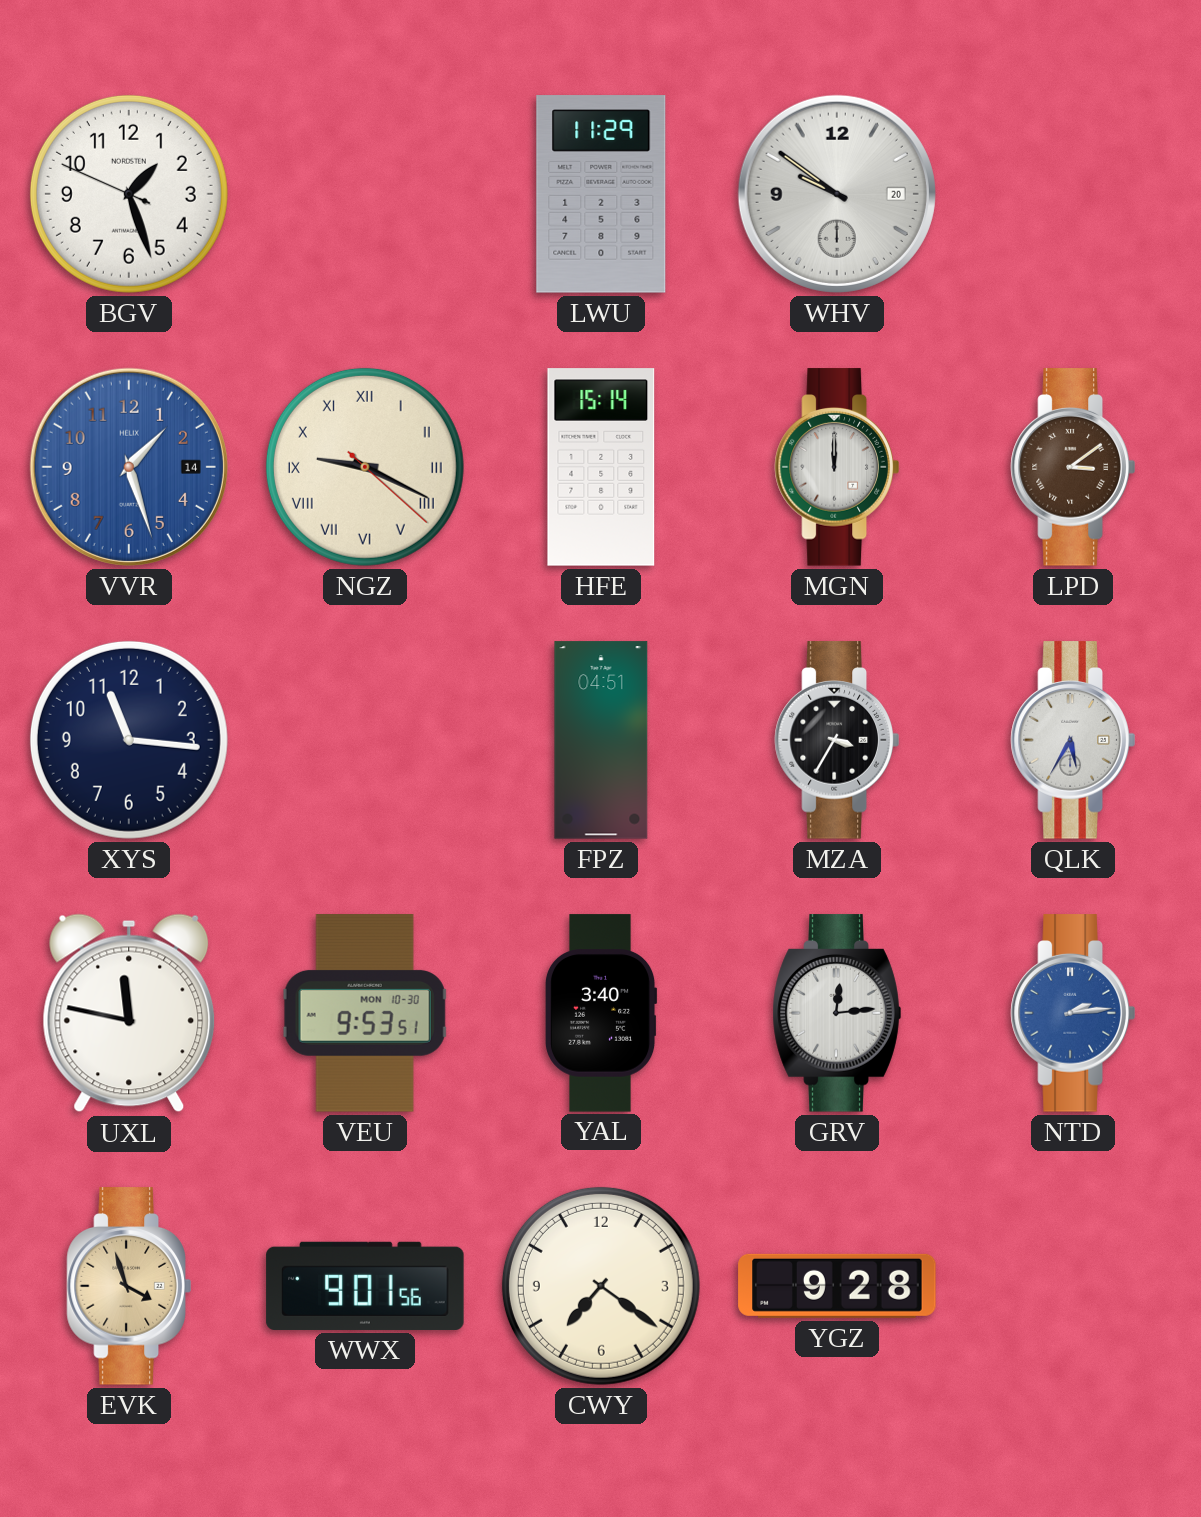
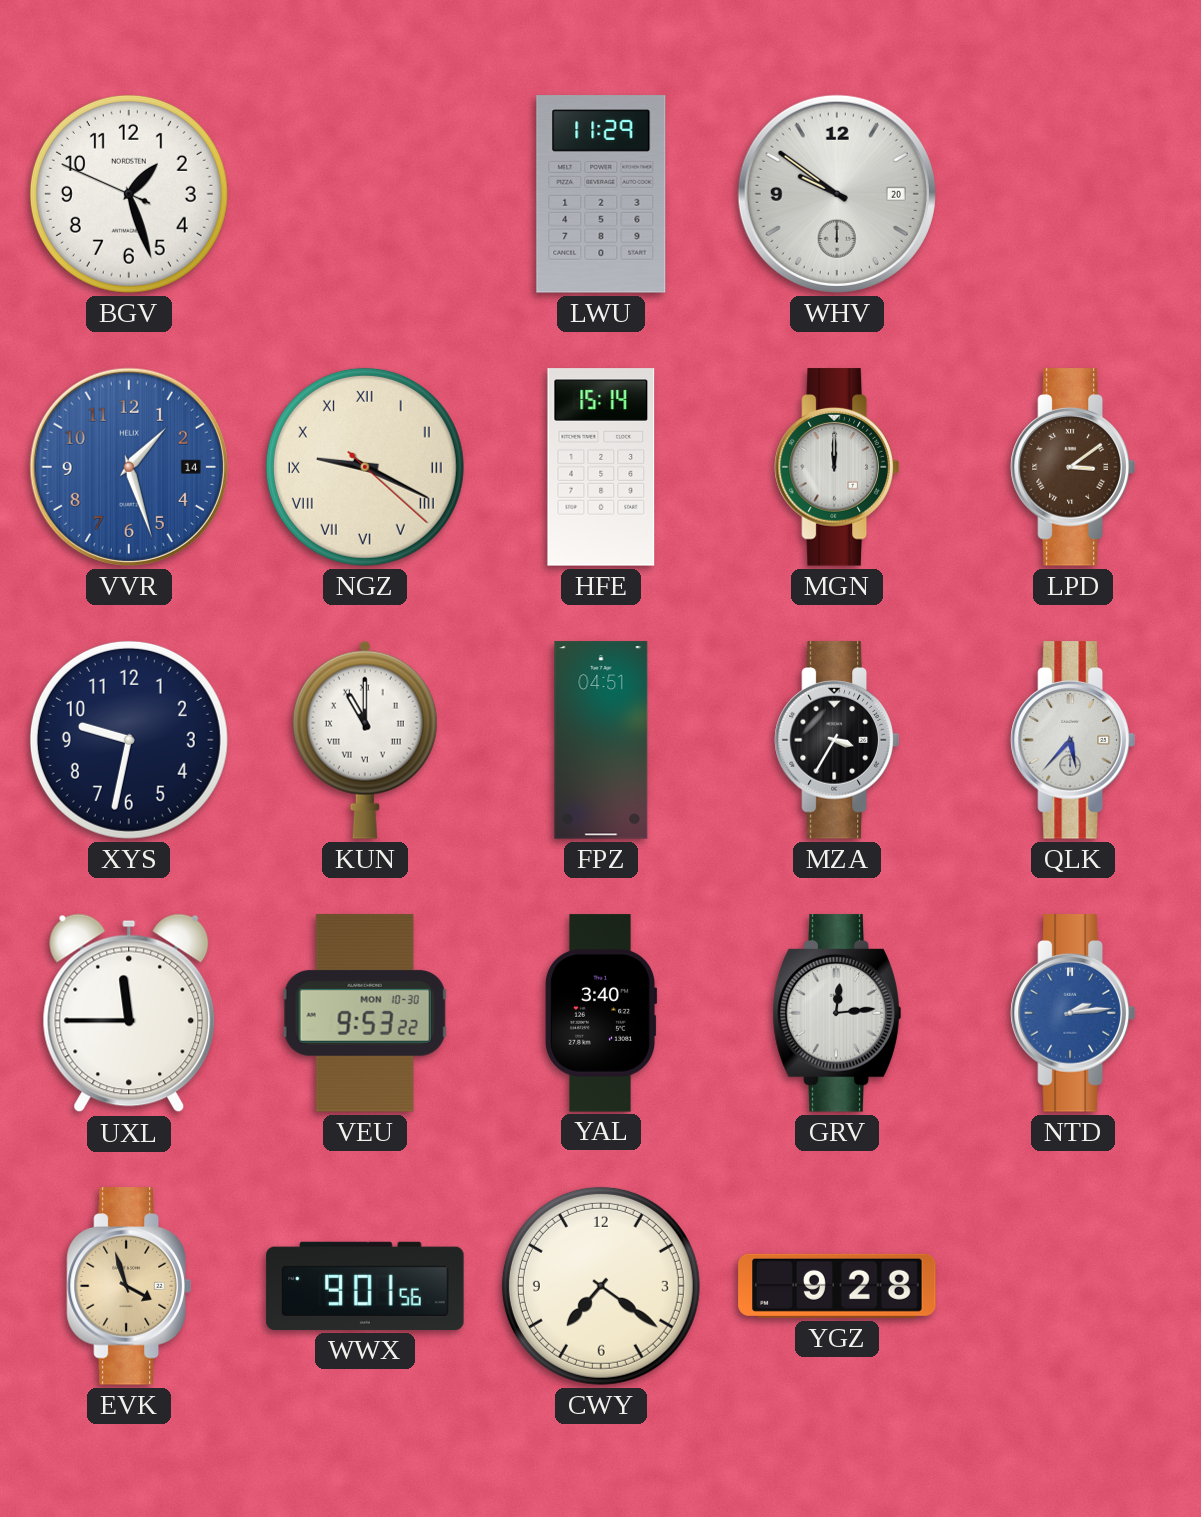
XYS: 11:16 -> 9:32 (129, 740)
KUN: none -> 11:00 (365, 740)
QLK: 5:35 -> 5:37 (1073, 740)
UXL: 11:47 -> 11:45 (129, 1013)
VEU: 9:53:51 -> 9:53:22 (365, 1013)
